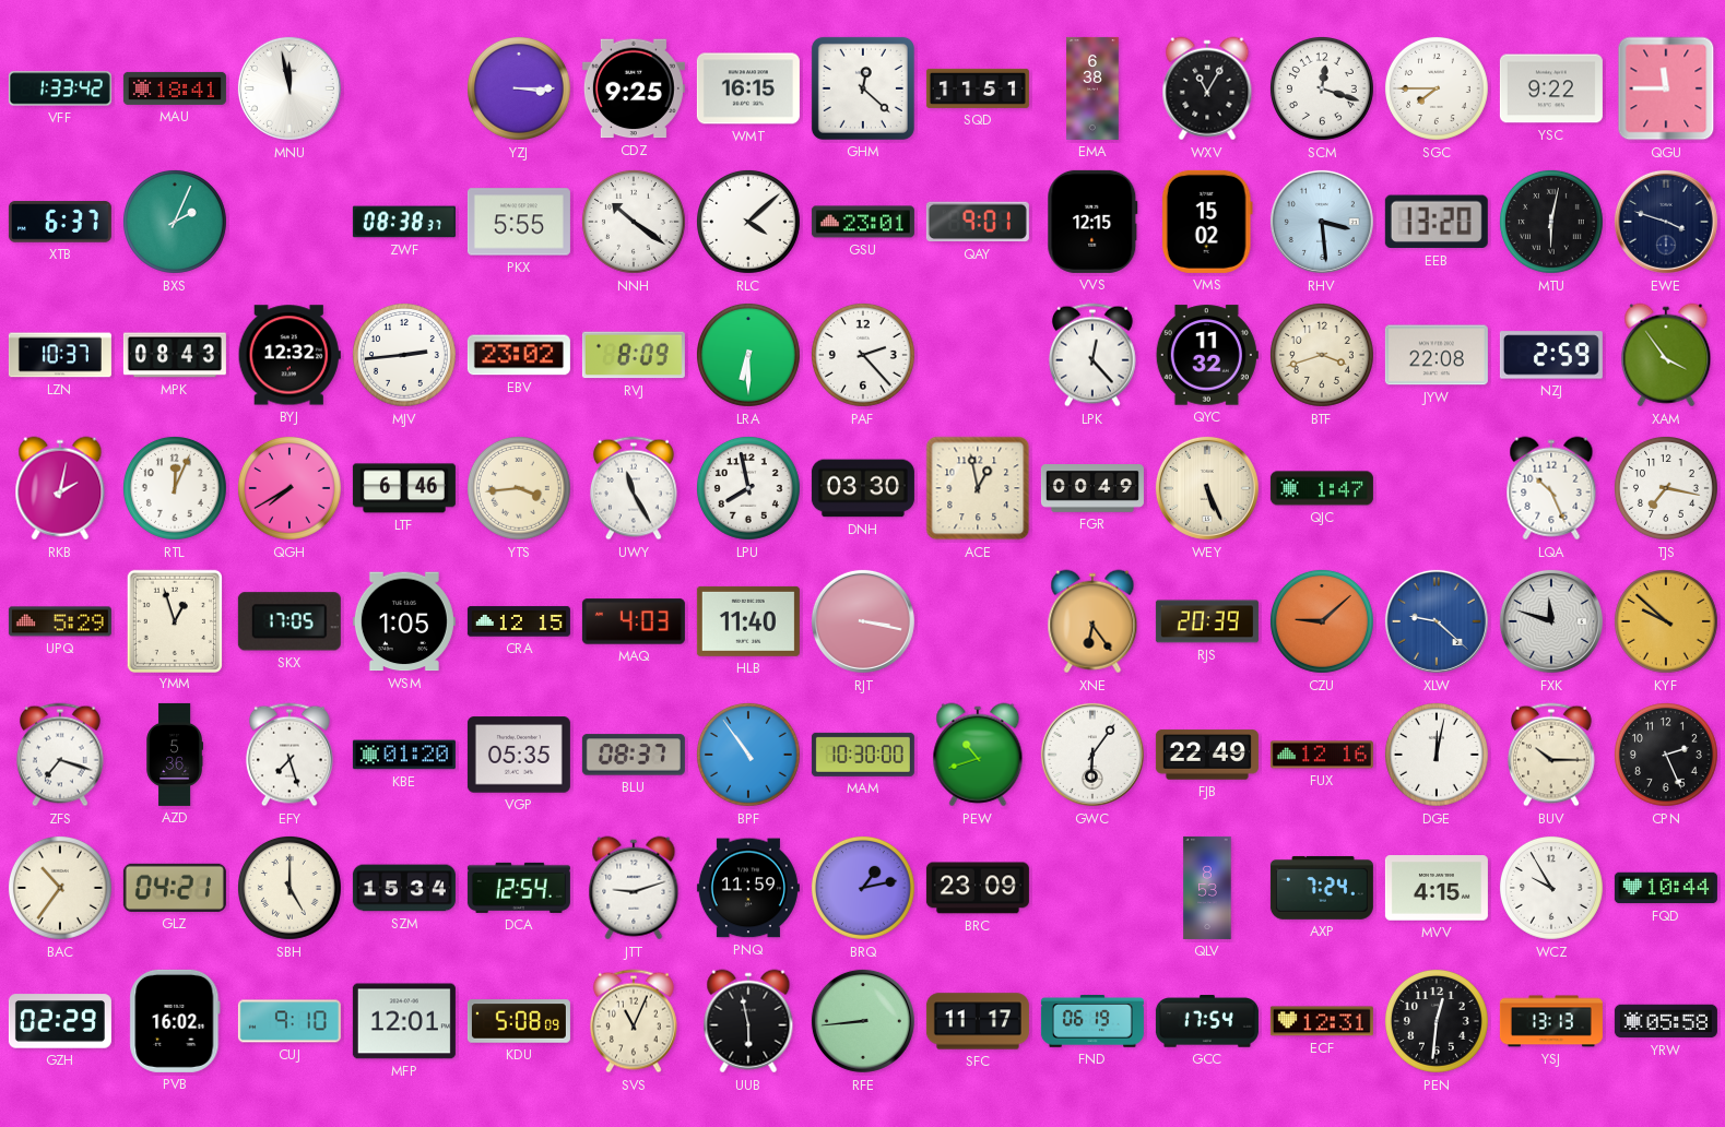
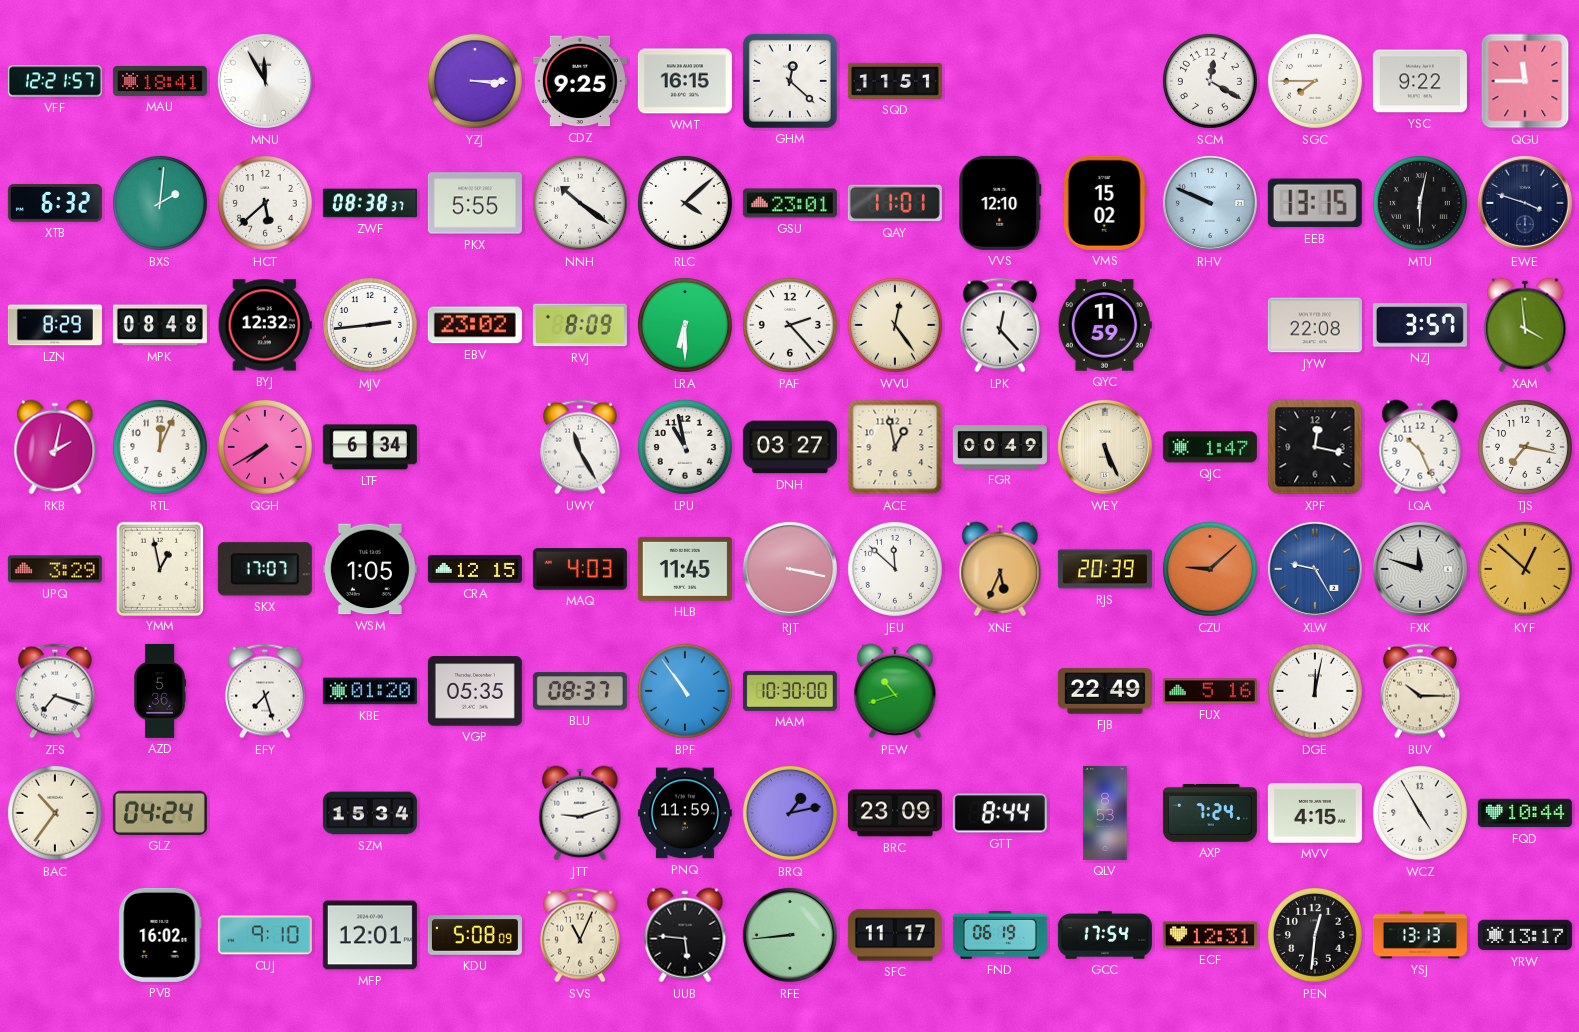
VFF: 1:33 -> 12:21 (55, 81)
MNU: 11:58 -> 11:55 (265, 81)
EMA: 6:38 -> none (1092, 88)
WXV: 11:05 -> none (1207, 88)
SCM: 12:18 -> 12:20 (1210, 81)
XTB: 6:37 -> 6:32 (55, 203)
BXS: 2:04 -> 2:01 (160, 203)
HCT: none -> 5:38 (265, 203)
QAY: 9:01 -> 11:01 (895, 203)
VVS: 12:15 -> 12:10 (1000, 203)
RHV: 3:29 -> 9:49 (1210, 203)
EEB: 13:20 -> 13:15 (1315, 203)
LZN: 10:37 -> 8:29 (55, 325)
MPK: 08:43 -> 08:48 (160, 325)
WVU: none -> 12:24 (895, 325)
QYC: 11:32 -> 11:59 (1105, 325)
BTF: 3:42 -> none (1322, 355)
NZJ: 2:59 -> 3:57 (1420, 325)
XAM: 3:54 -> 3:59 (1525, 325)
LTF: 6:46 -> 6:34 (370, 447)
YTS: 3:44 -> none (519, 488)
LPU: 7:58 -> 10:58 (685, 447)
DNH: 03:30 -> 03:27 (790, 447)
XPF: none -> 12:17 (1315, 447)
UPQ: 5:29 -> 3:29 (55, 569)
YMM: 12:57 -> 12:58 (160, 568)
SKX: 17:05 -> 17:07 (265, 569)
HLB: 11:40 -> 11:45 (685, 569)
JEU: none -> 11:52 (895, 569)
XNE: 6:24 -> 5:34 (1000, 569)
XLW: 9:22 -> 9:25 (1315, 569)
KYF: 9:52 -> 12:52 (1525, 569)
GWC: 6:06 -> none (1092, 755)
FUX: 12:16 -> 5:16 (1210, 691)
CPN: 2:26 -> none (1666, 755)
GLZ: 04:21 -> 04:24 (160, 813)
SBH: 5:00 -> none (290, 888)
DCA: 12:54 -> none (519, 888)
GTT: none -> 8:44 (1000, 813)
WCZ: 9:55 -> 4:55 (1420, 813)
GZH: 02:29 -> none (60, 1021)
UUB: 5:58 -> 5:46 (685, 935)
YRW: 05:58 -> 13:17 (1525, 935)
